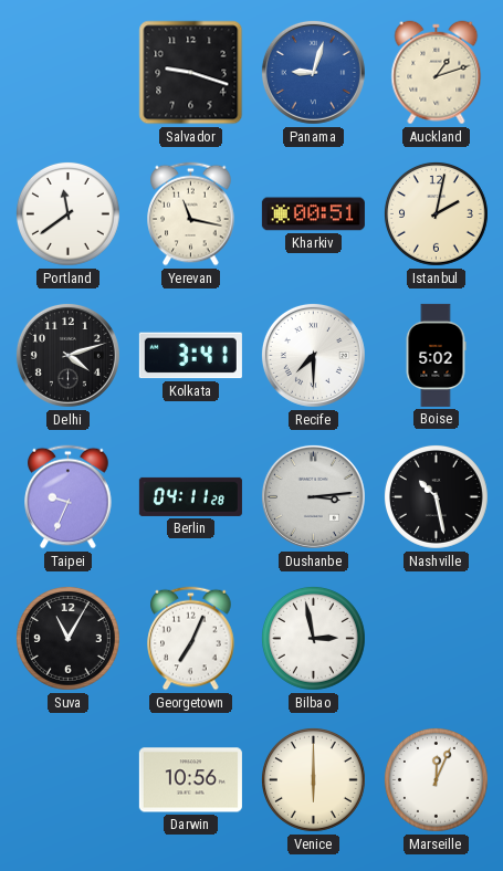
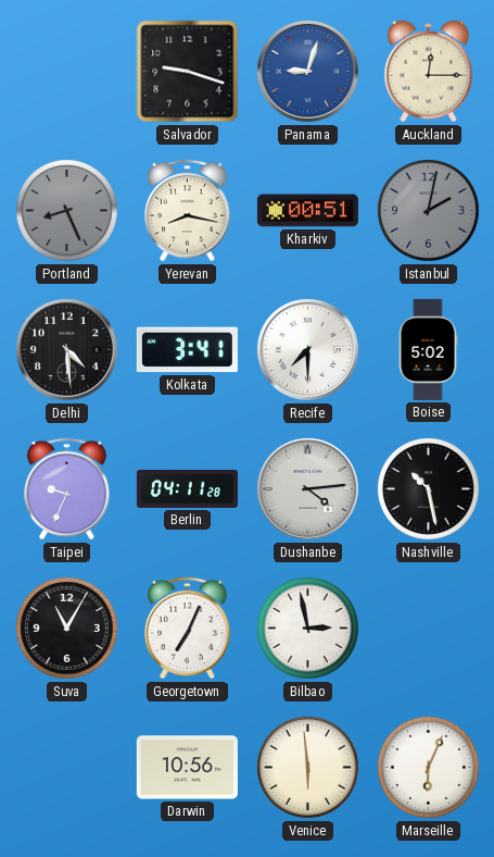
Auckland: 1:12 -> 12:15 (429, 72)
Portland: 11:39 -> 8:26 (66, 210)
Portland dial: white -> grey (66, 210)
Yerevan: 11:17 -> 8:17 (188, 211)
Istanbul dial: cream -> grey (428, 210)
Delhi: 4:12 -> 4:29 (66, 349)
Dushanbe: 3:14 -> 4:14 (307, 488)
Venice: 6:00 -> 5:59 (307, 767)
Marseille: 12:04 -> 6:04 (428, 767)
